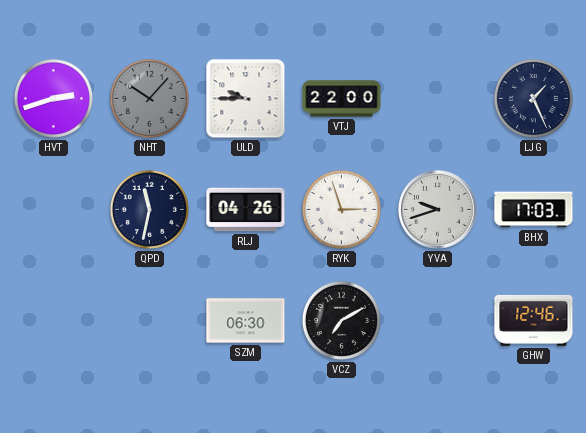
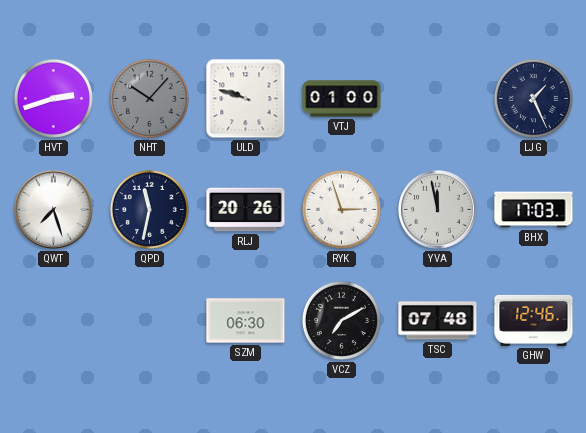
ULD: 9:45 -> 9:48 (246, 99)
VTJ: 22:00 -> 01:00 (342, 99)
QWT: none -> 7:27 (54, 210)
RLJ: 04:26 -> 20:26 (246, 210)
YVA: 9:42 -> 11:58 (438, 210)
TSC: none -> 07:48 (438, 321)
